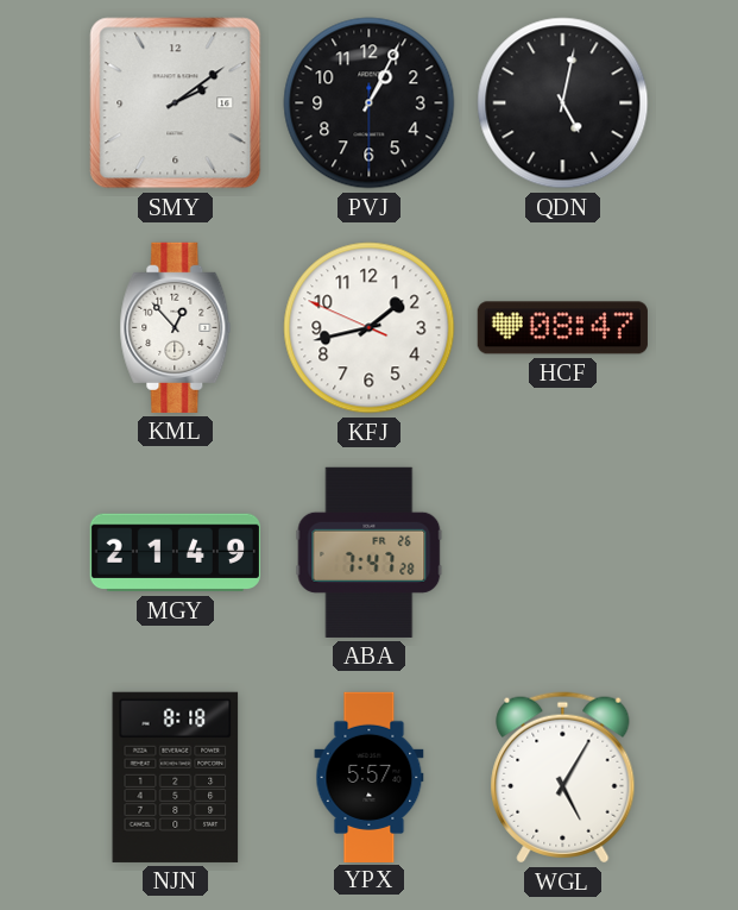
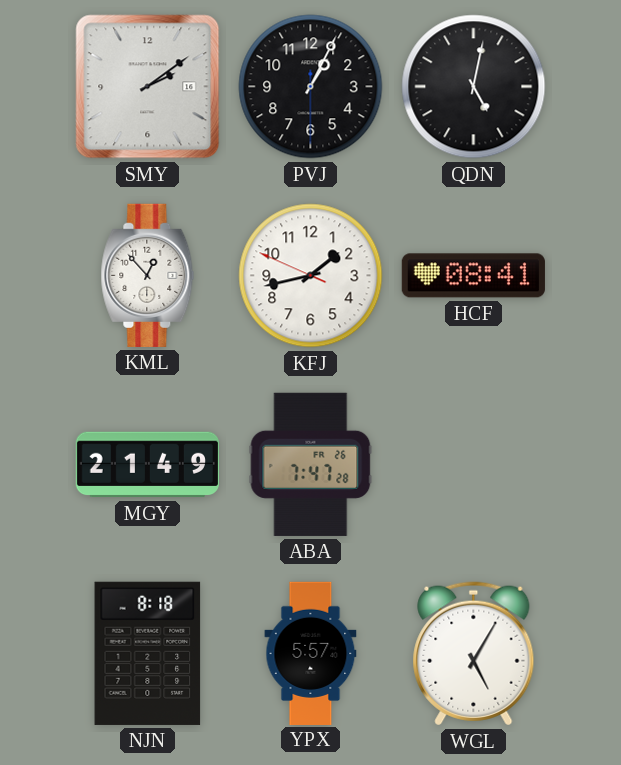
HCF: 08:47 -> 08:41 (473, 276)
